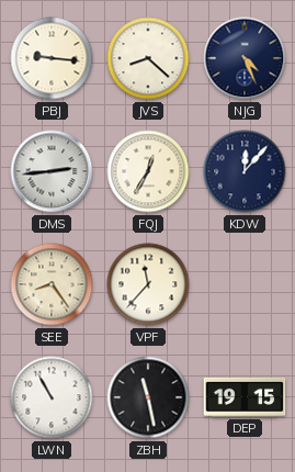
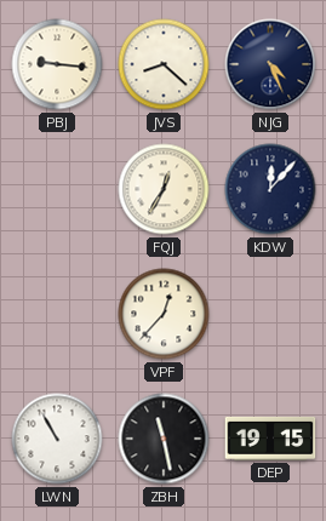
DMS: 2:44 -> none (52, 171)
SEE: 8:24 -> none (52, 284)
VPF: 11:37 -> 12:37 (164, 314)
